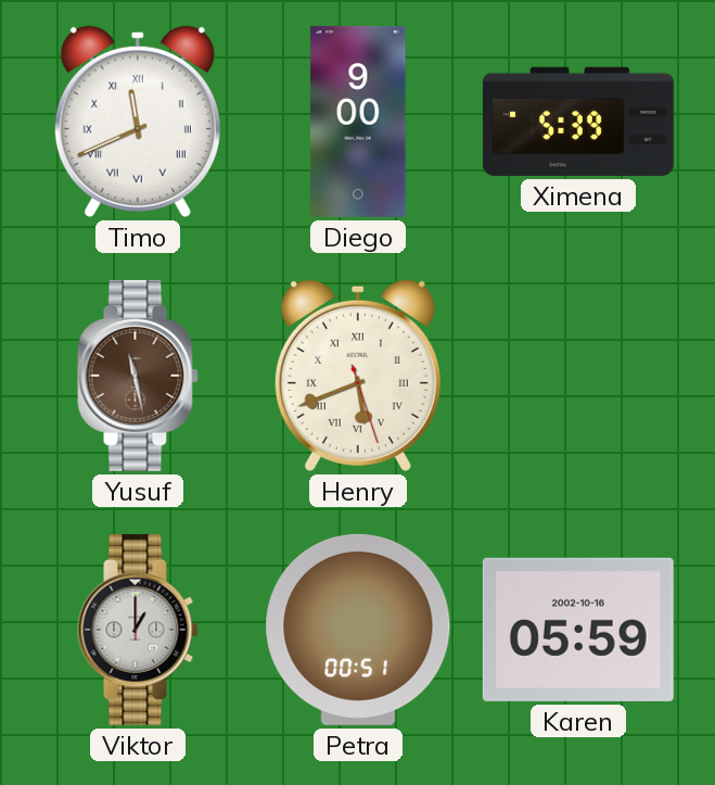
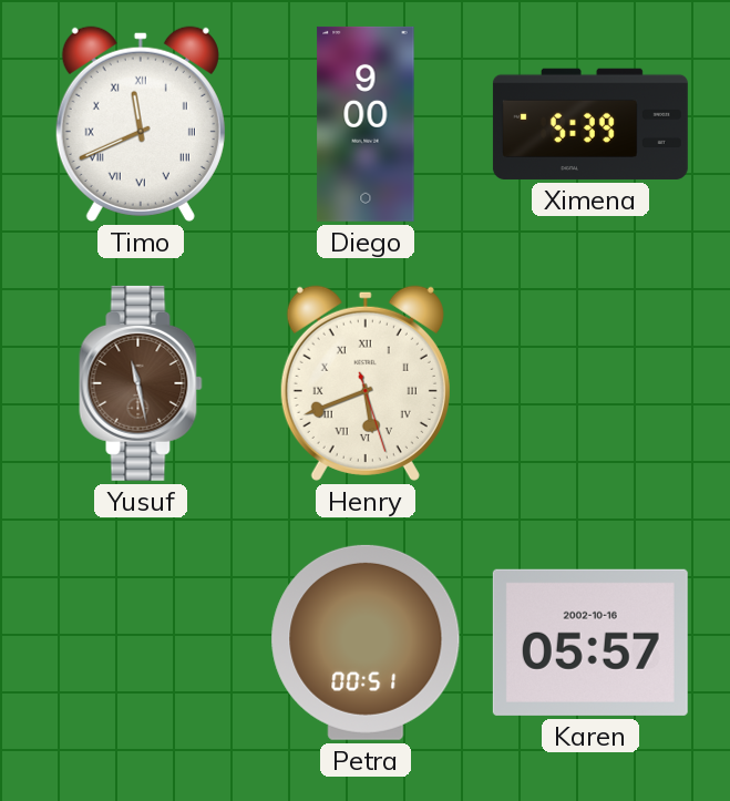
Viktor: 1:00 -> none (138, 630)
Karen: 05:59 -> 05:57 (590, 643)
